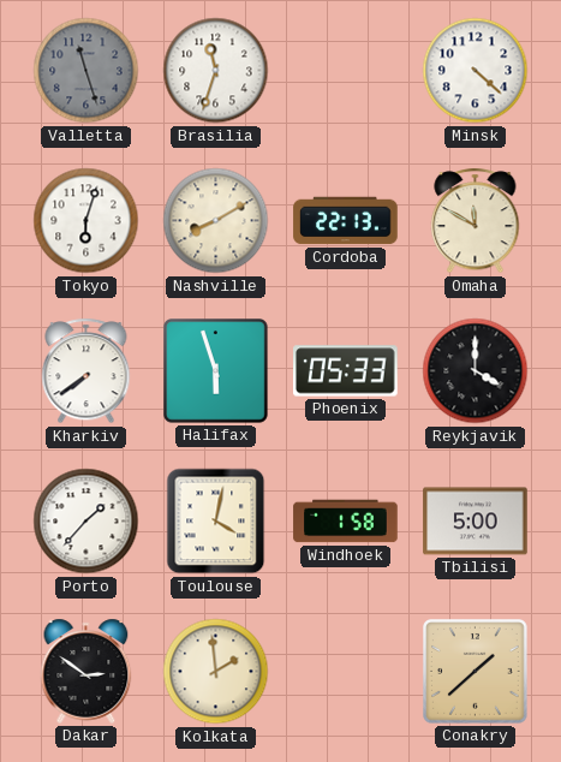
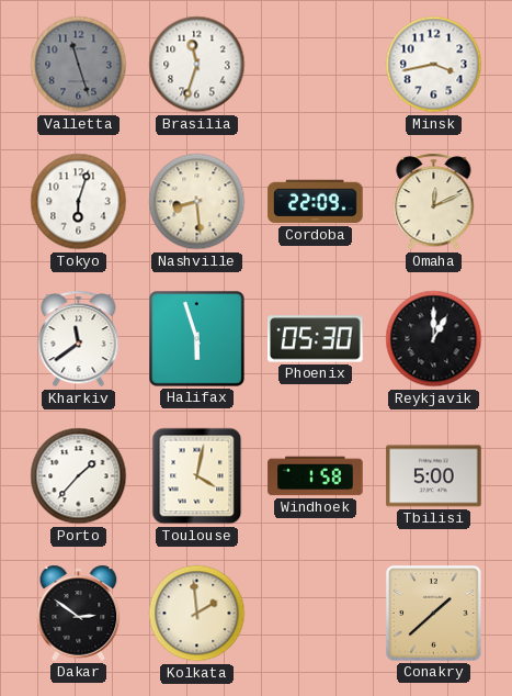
Minsk: 4:22 -> 3:43 (434, 65)
Nashville: 8:10 -> 8:29 (197, 202)
Cordoba: 22:13 -> 22:09 (316, 202)
Omaha: 11:50 -> 12:11 (434, 202)
Kharkiv: 7:39 -> 11:39 (79, 339)
Phoenix: 05:33 -> 05:30 (316, 339)
Reykjavik: 4:00 -> 1:00 (434, 339)
